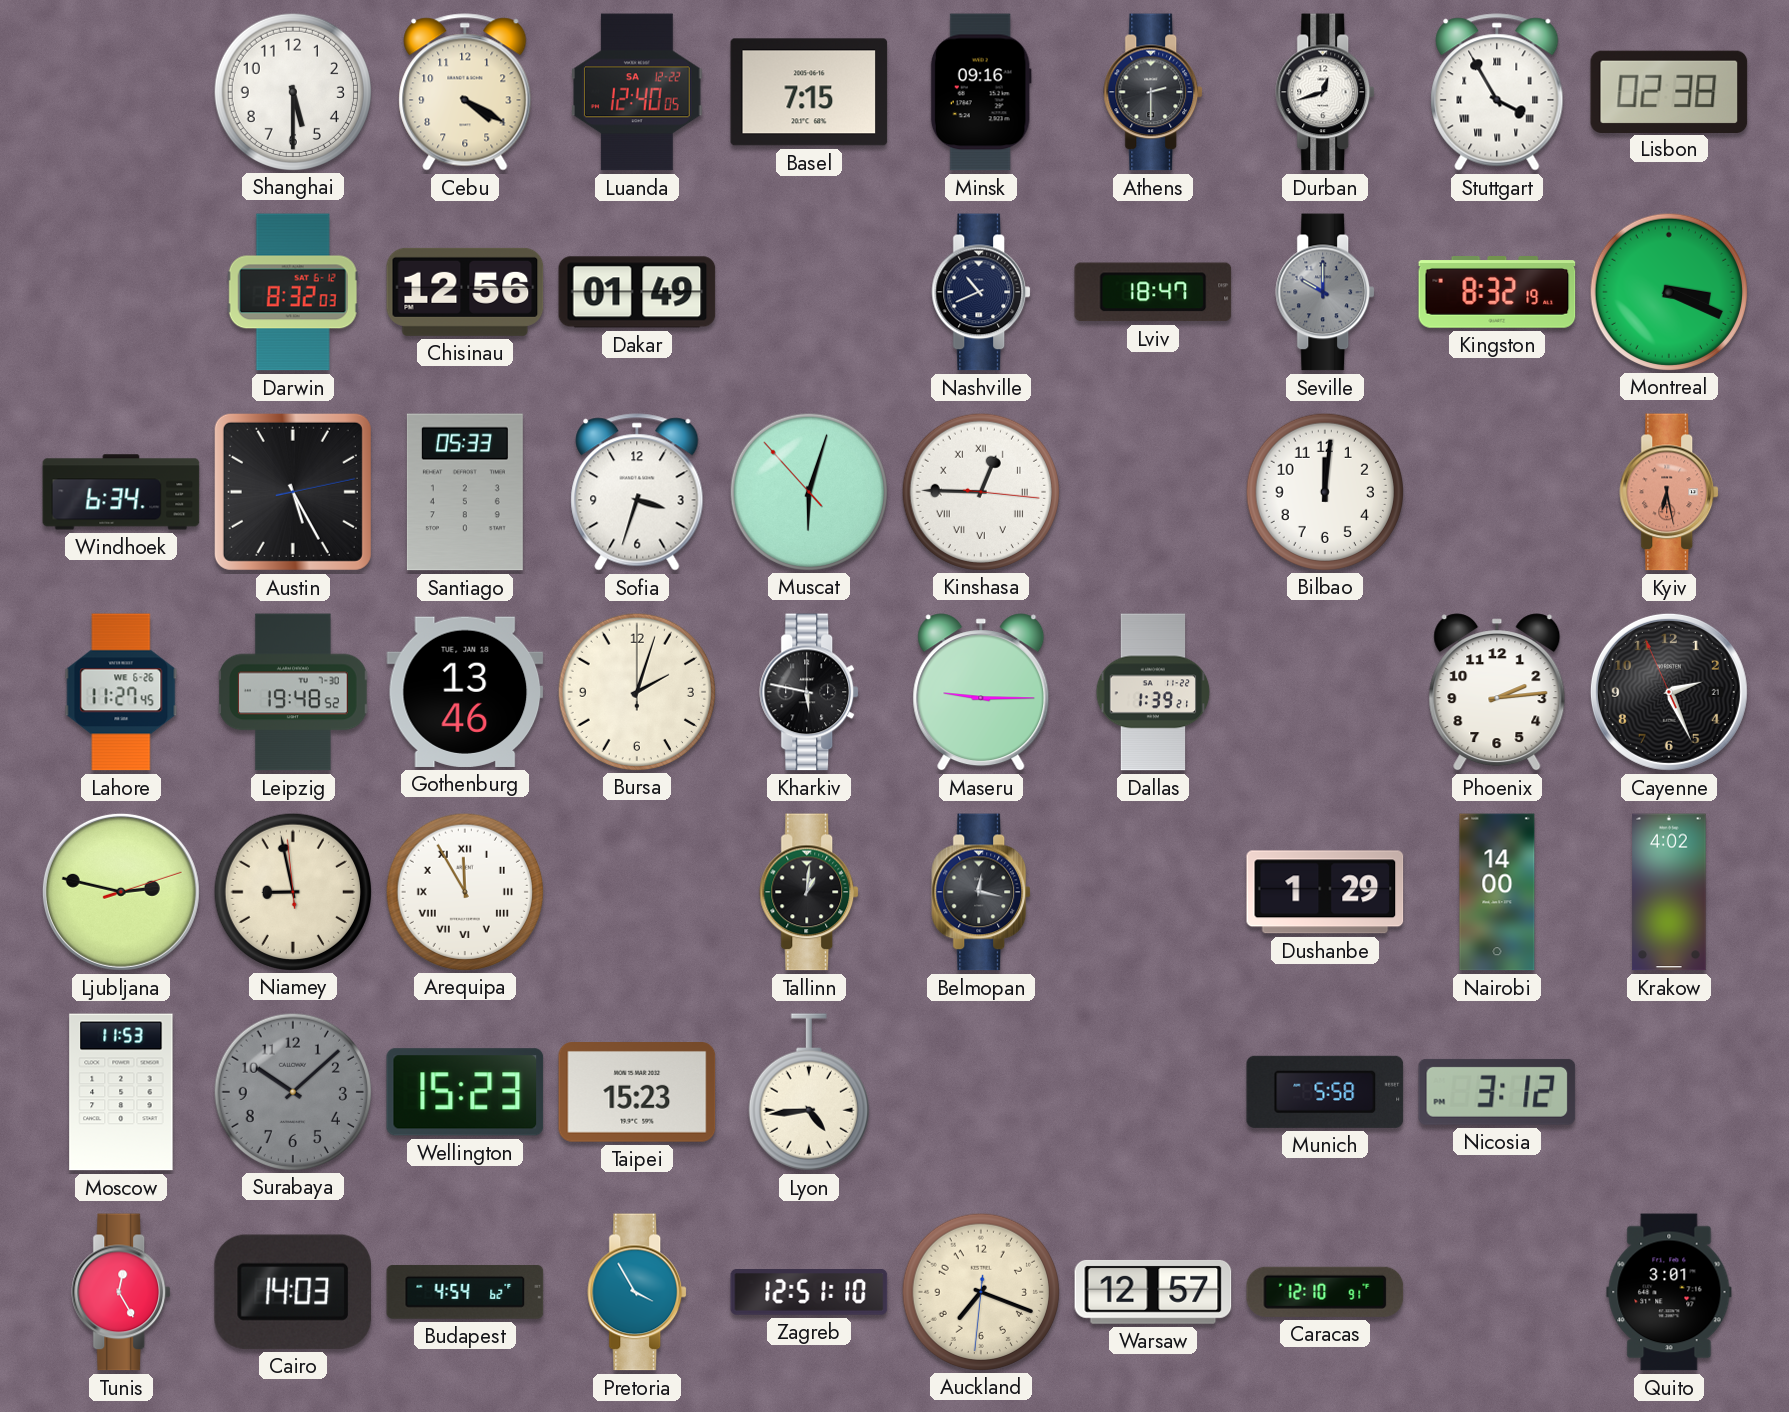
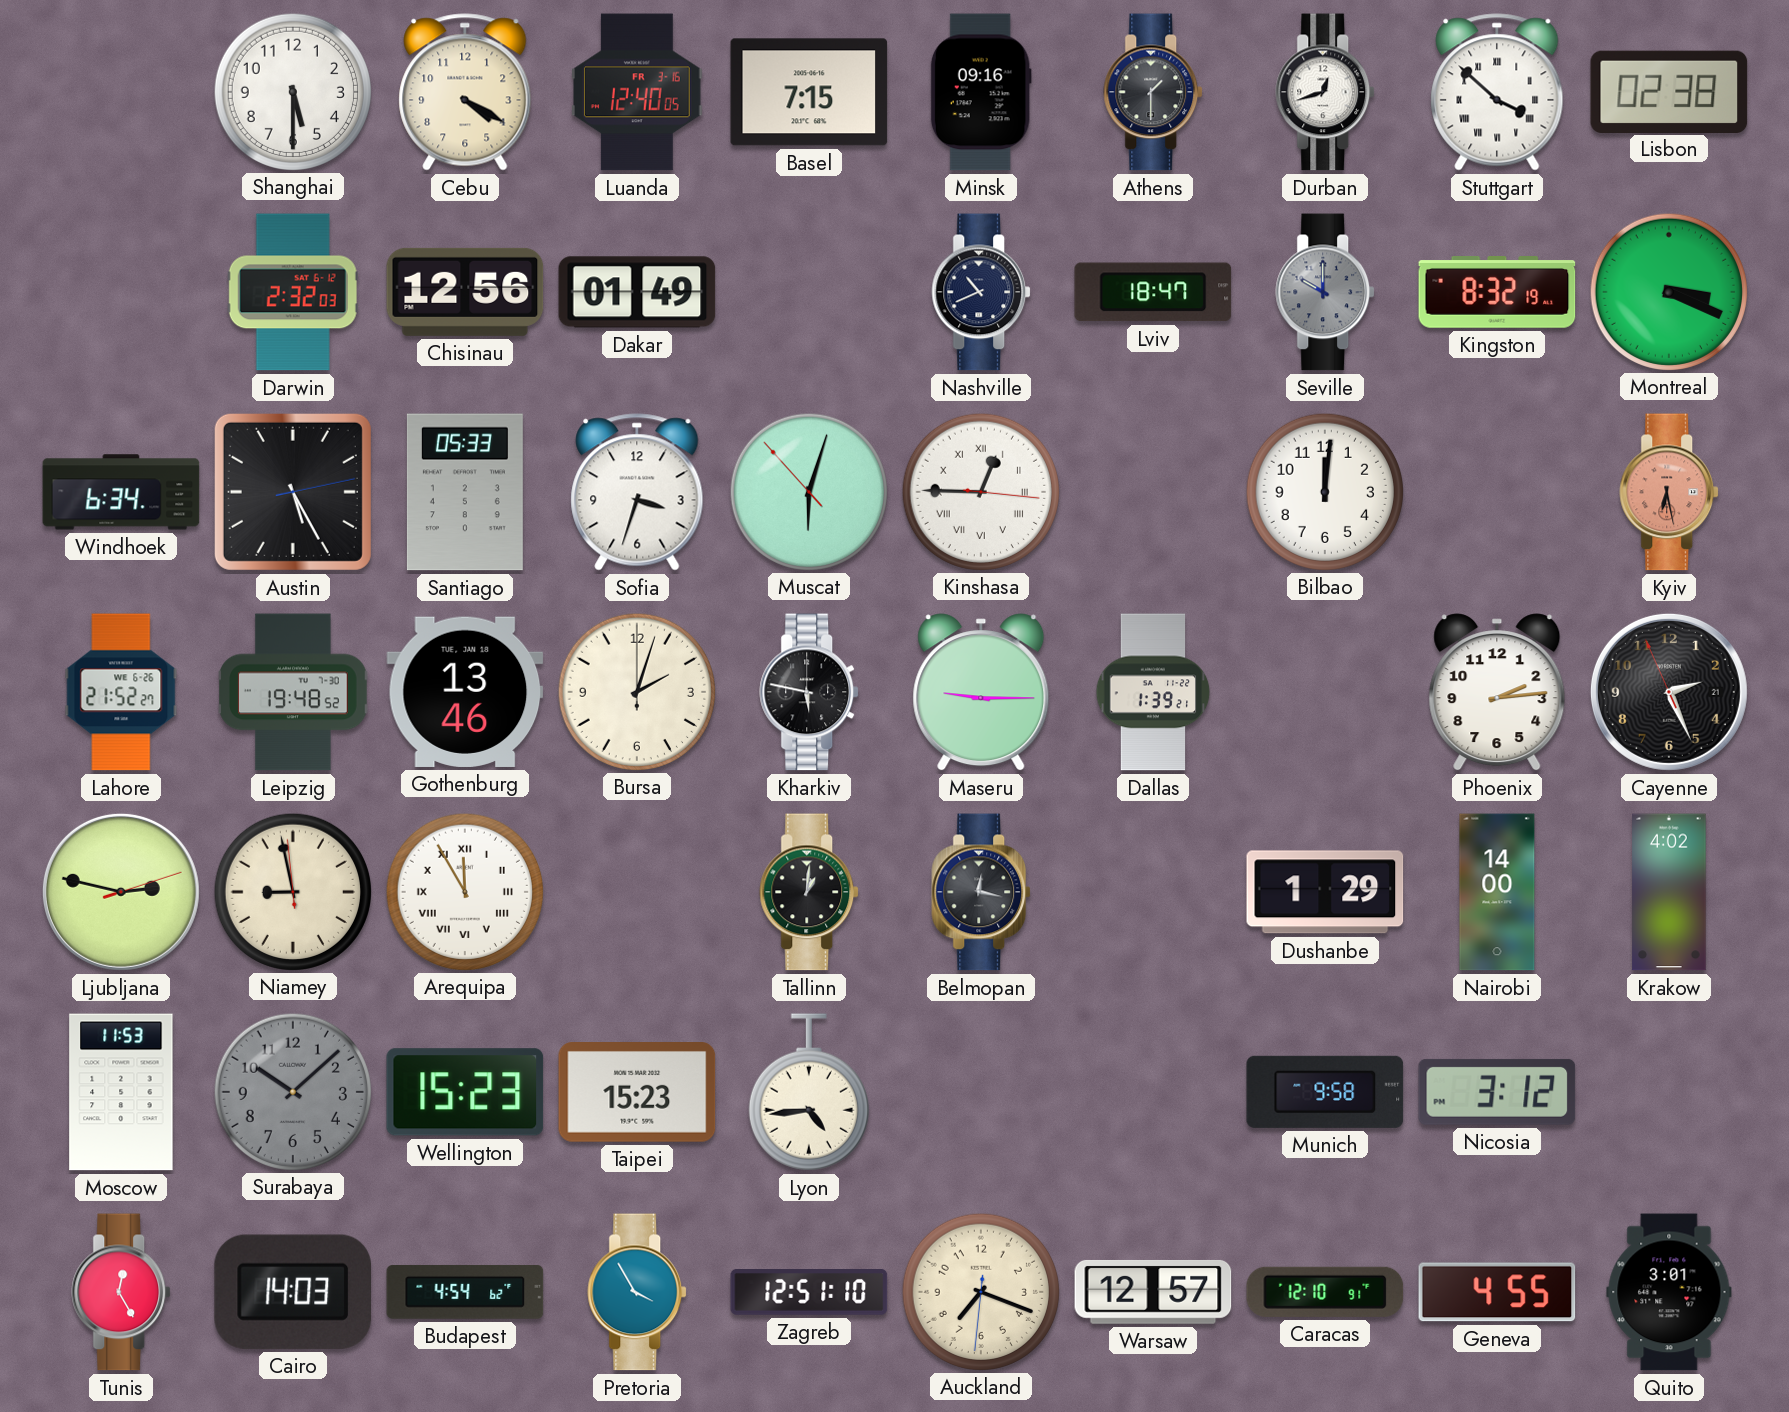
Luanda date: SA 12-22 -> FR 3-16 (638, 92)
Athens: 2:30 -> 1:30 (1154, 92)
Stuttgart: 3:55 -> 3:52 (1497, 92)
Darwin: 8:32 -> 2:32 (293, 292)
Lahore: 11:27 -> 21:52 (121, 692)
Munich: 5:58 -> 9:58 (1325, 1092)
Geneva: none -> 4:55 (1497, 1292)
